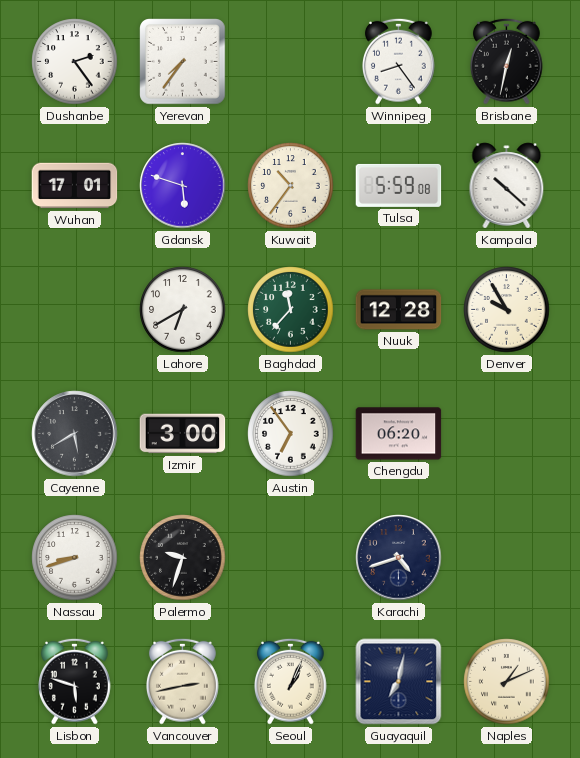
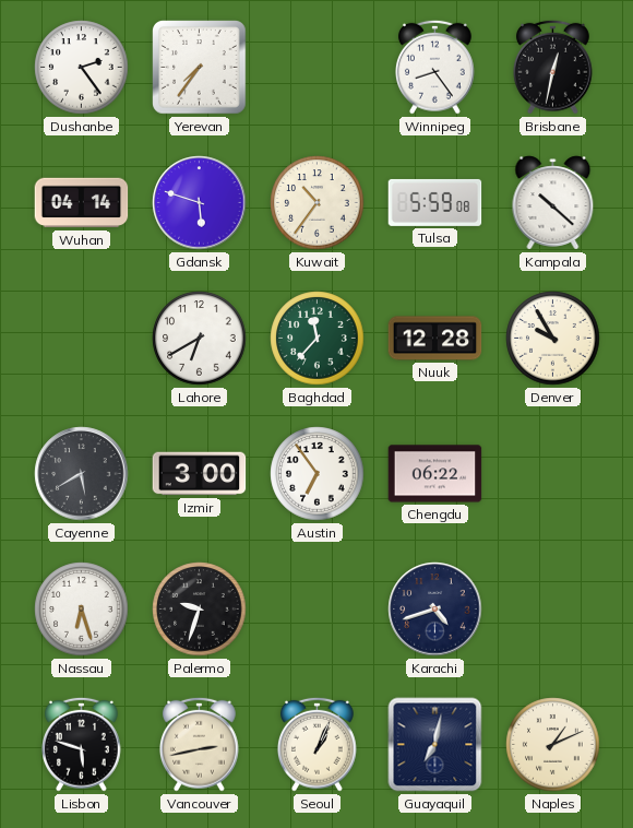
Wuhan: 17:01 -> 04:14 (82, 203)
Chengdu: 06:20 -> 06:22 (435, 474)
Nassau: 8:42 -> 6:27 (82, 610)
